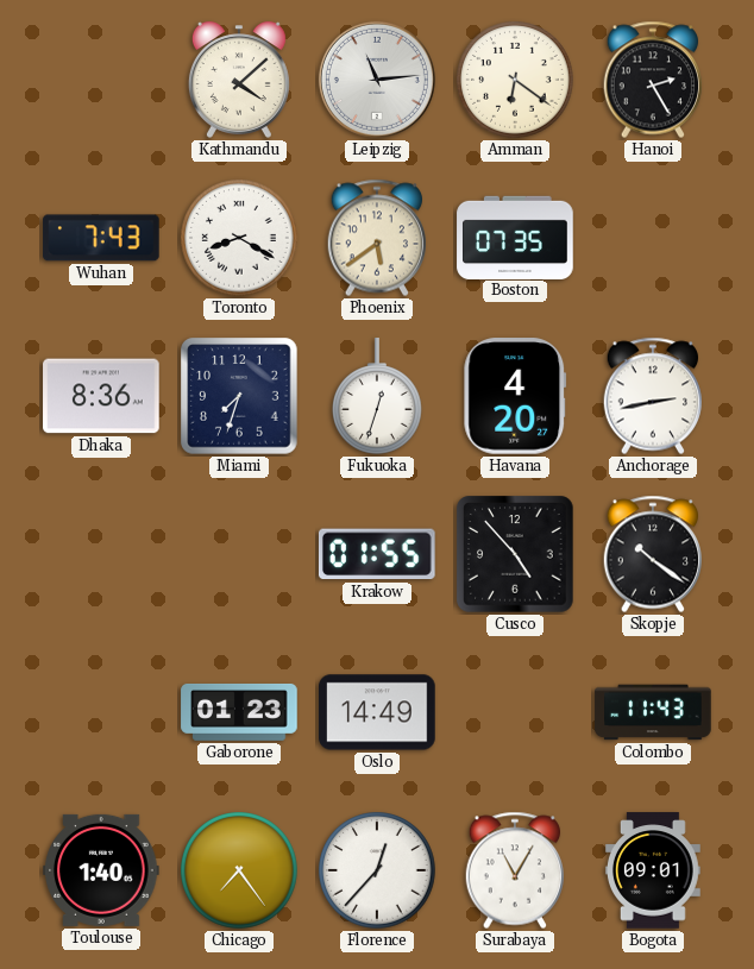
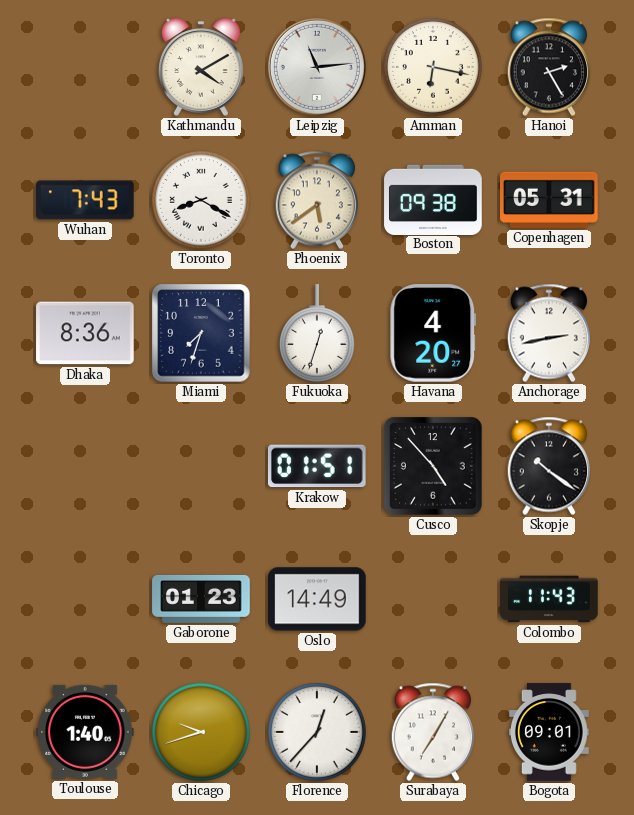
Kathmandu: 4:08 -> 4:10 (201, 67)
Amman: 6:21 -> 6:17 (433, 67)
Boston: 07:35 -> 09:38 (433, 199)
Copenhagen: none -> 05:31 (549, 200)
Krakow: 01:55 -> 01:51 (317, 466)
Chicago: 7:24 -> 9:42 (201, 732)
Surabaya: 11:05 -> 7:05 (432, 732)
